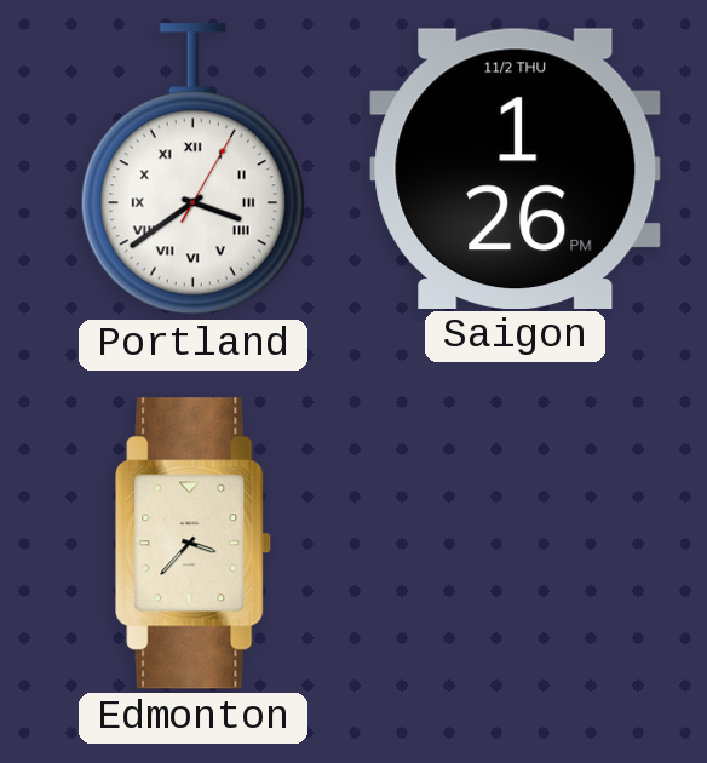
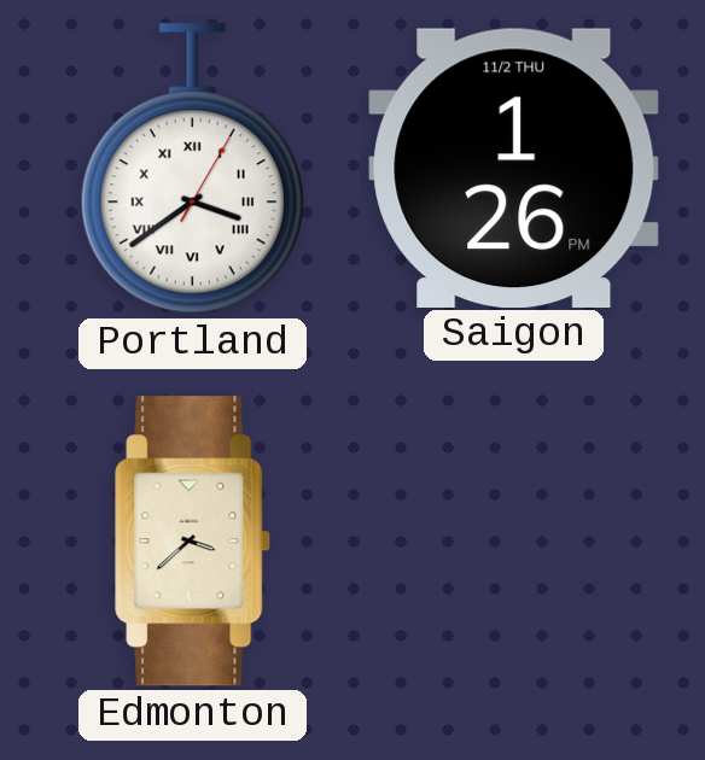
Edmonton: 3:37 -> 3:38 (193, 542)
